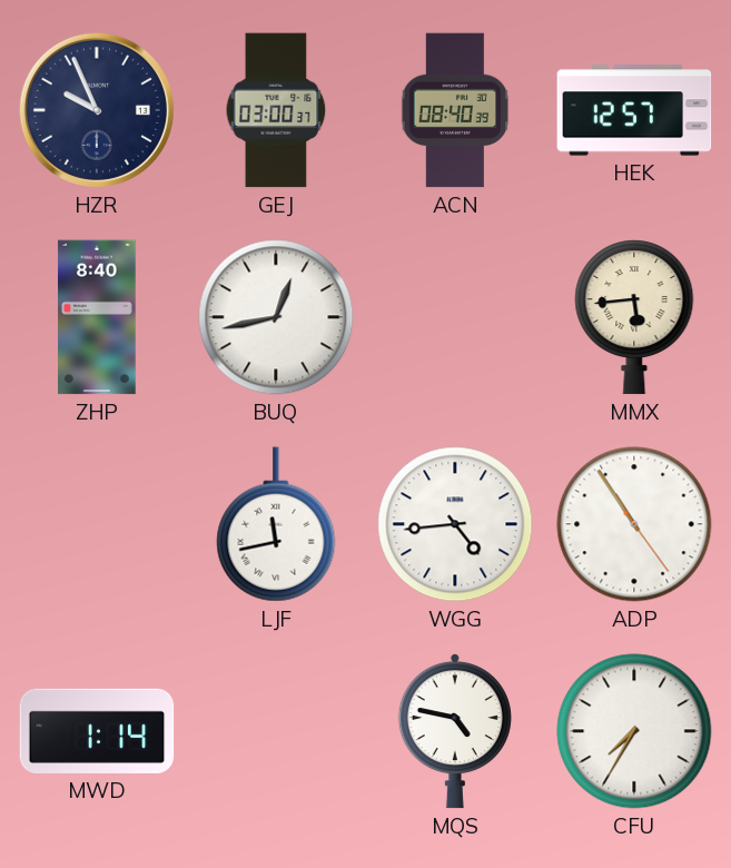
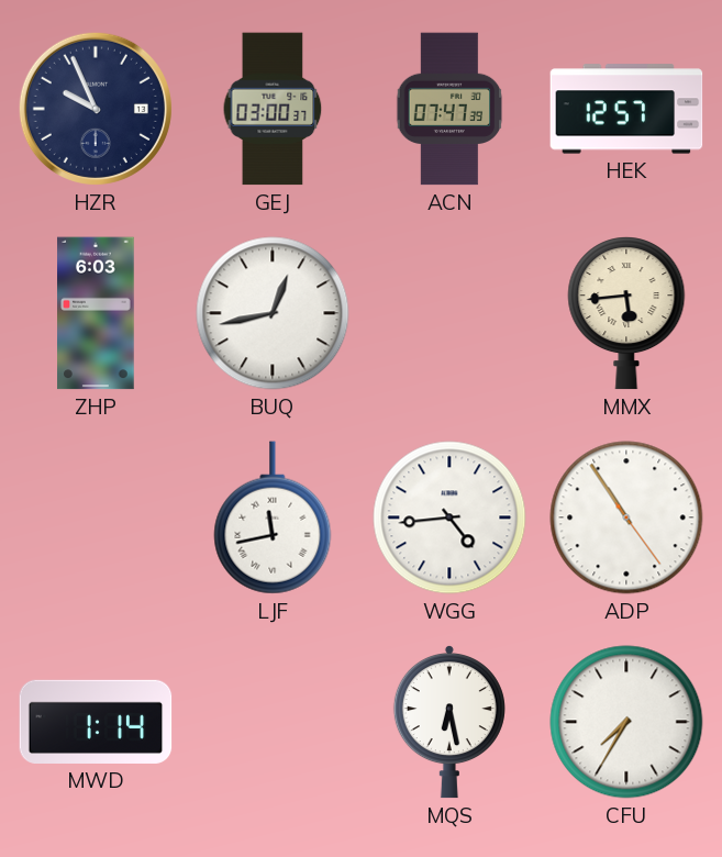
ACN: 08:40 -> 07:47 (449, 109)
ZHP: 8:40 -> 6:03 (96, 313)
MQS: 4:47 -> 6:28 (449, 723)
